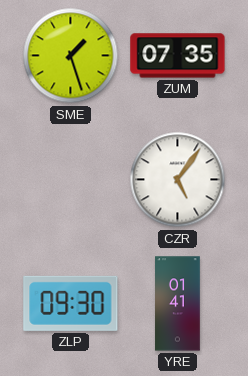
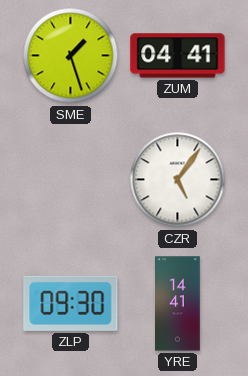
ZUM: 07:35 -> 04:41 (178, 56)
YRE: 01:41 -> 14:41 (178, 304)
